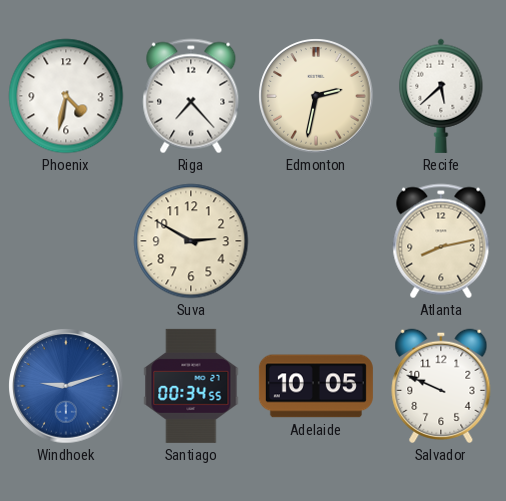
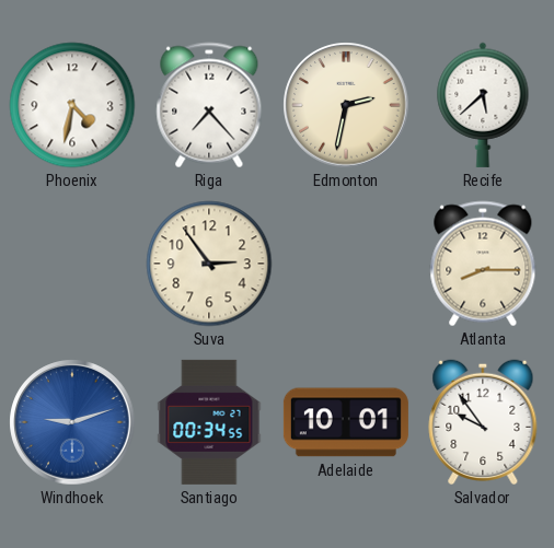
Suva: 2:50 -> 2:54 (209, 264)
Atlanta: 8:13 -> 8:15 (483, 264)
Adelaide: 10:05 -> 10:01 (346, 422)
Salvador: 9:49 -> 9:54 (483, 422)
